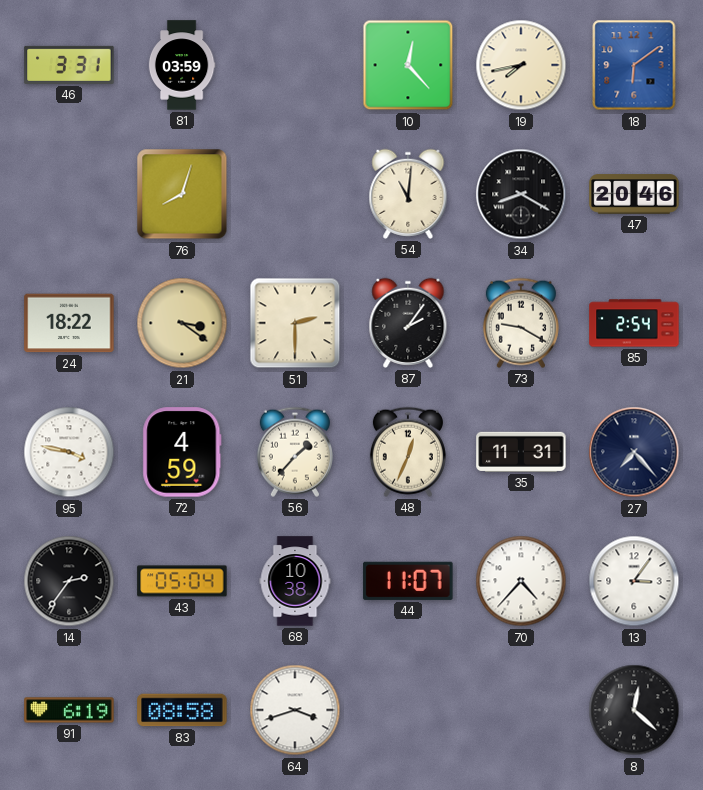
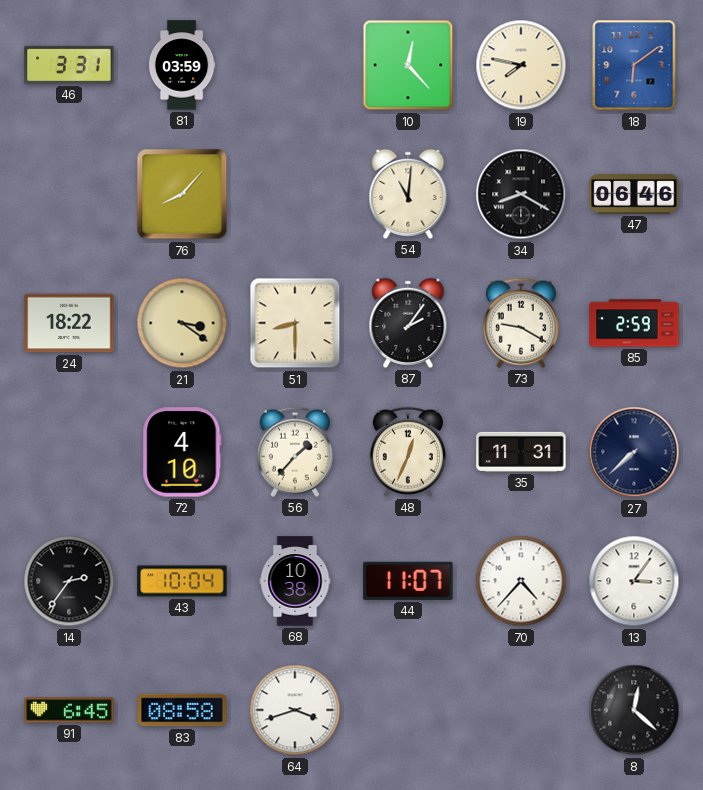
19: 7:43 -> 7:47 (521, 65)
76: 8:03 -> 8:07 (182, 194)
47: 20:46 -> 06:46 (634, 194)
51: 2:30 -> 8:30 (295, 323)
85: 2:54 -> 2:59 (634, 323)
95: 3:47 -> none (69, 452)
72: 4:59 -> 4:10 (182, 452)
27: 7:23 -> 7:38 (634, 452)
43: 05:04 -> 10:04 (182, 581)
91: 6:19 -> 6:45 (69, 710)
